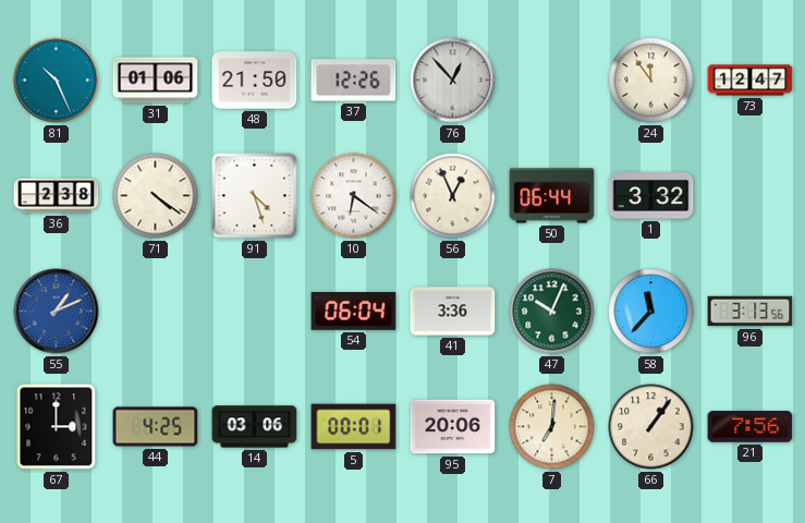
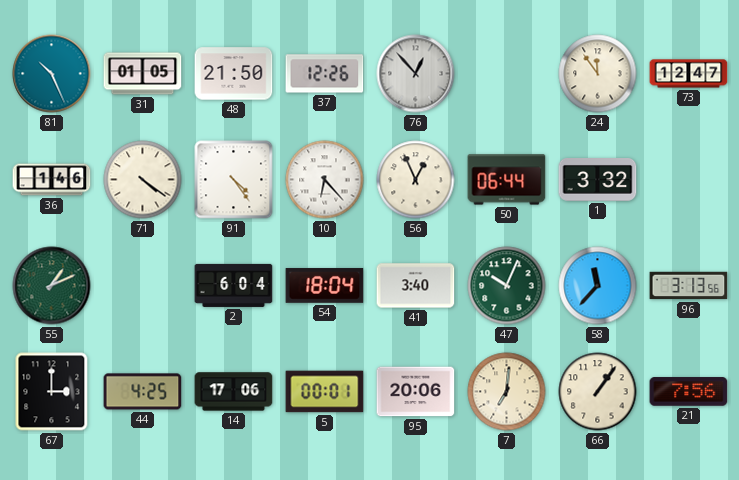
31: 01:06 -> 01:05 (143, 74)
36: 2:38 -> 1:46 (52, 180)
91: 4:27 -> 4:24 (234, 180)
10: 6:21 -> 6:23 (325, 180)
55 dial: blue -> green (52, 286)
2: none -> 6:04 (234, 285)
54: 06:04 -> 18:04 (325, 286)
41: 3:36 -> 3:40 (416, 286)
14: 03:06 -> 17:06 (234, 392)
